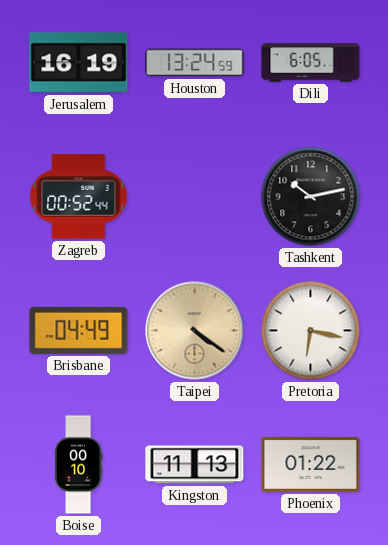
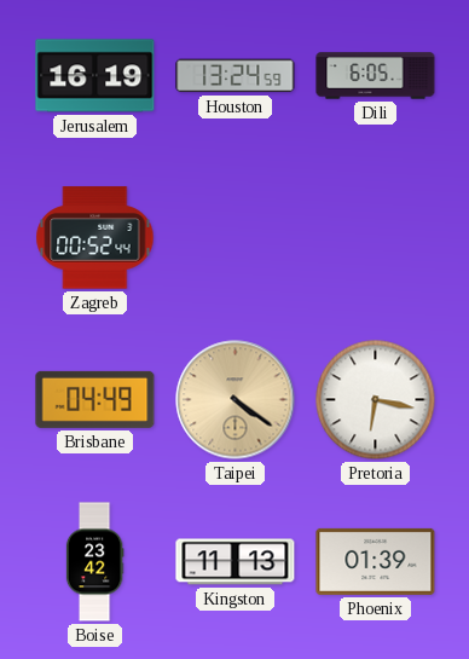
Tashkent: 10:13 -> none (311, 197)
Boise: 00:10 -> 23:42 (94, 562)
Phoenix: 01:22 -> 01:39 (376, 561)
